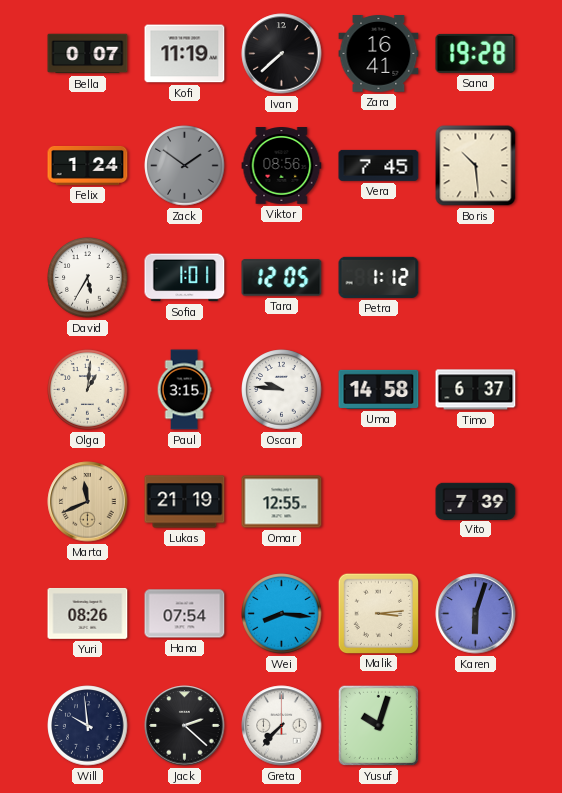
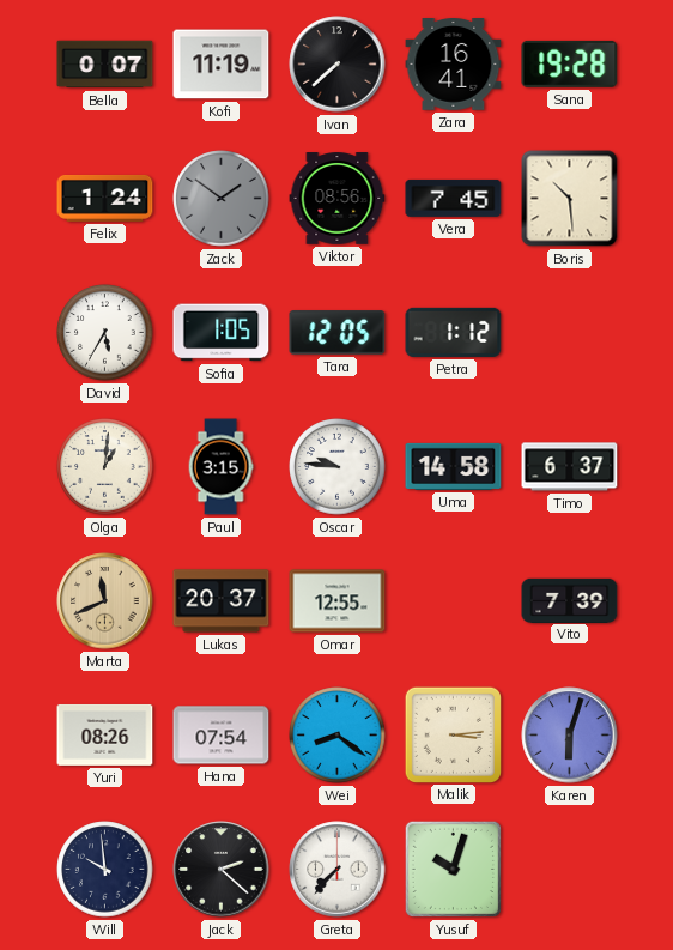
Sofia: 1:01 -> 1:05 (222, 333)
Lukas: 21:19 -> 20:37 (222, 601)
Wei: 8:16 -> 8:21 (338, 736)
